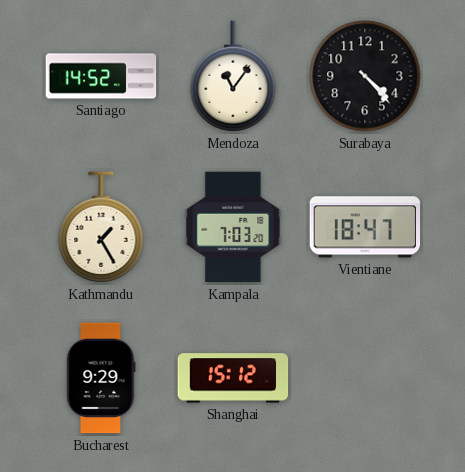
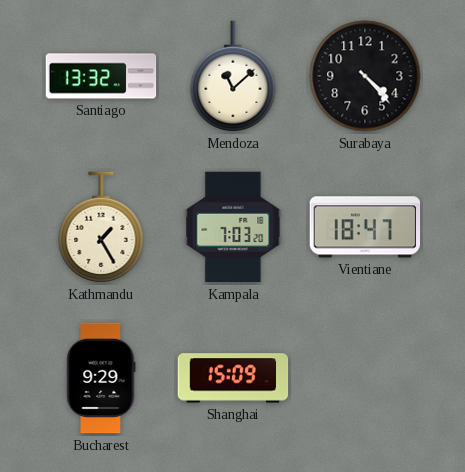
Santiago: 14:52 -> 13:32 (101, 76)
Mendoza: 11:06 -> 11:08 (233, 76)
Shanghai: 15:12 -> 15:09 (233, 378)
